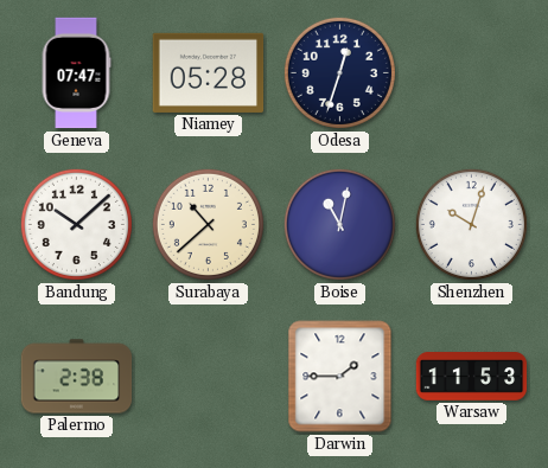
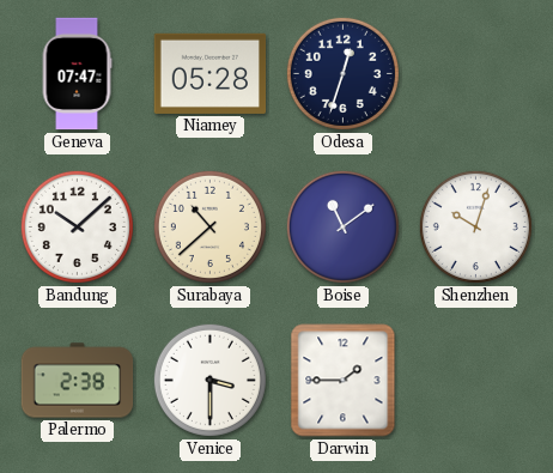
Boise: 11:02 -> 11:09 (342, 226)
Venice: none -> 3:30 (209, 380)
Warsaw: 11:53 -> none (472, 377)
